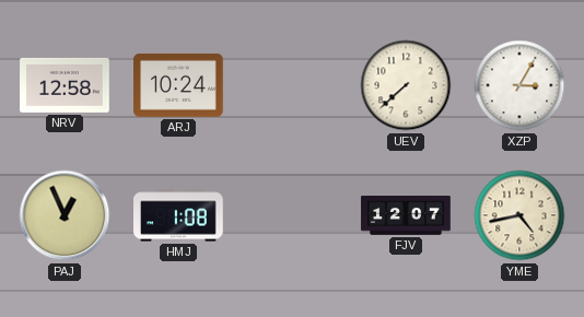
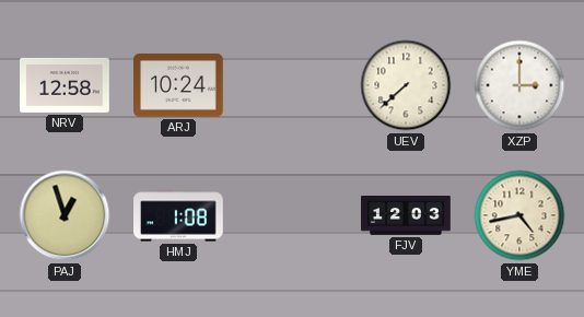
XZP: 3:05 -> 3:00 (519, 85)
PAJ: 12:56 -> 12:57 (65, 215)
FJV: 12:07 -> 12:03 (406, 215)
